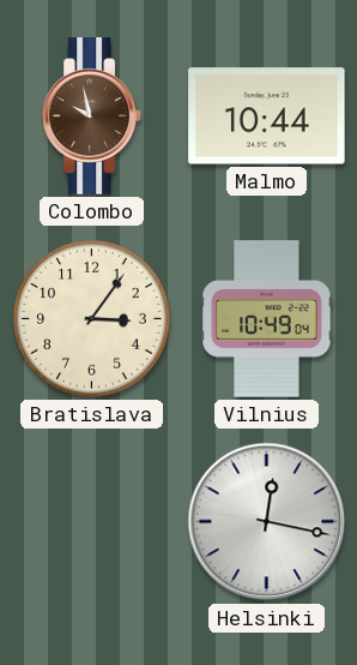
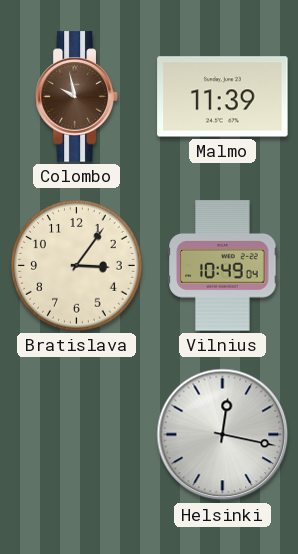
Malmo: 10:44 -> 11:39 (223, 97)
